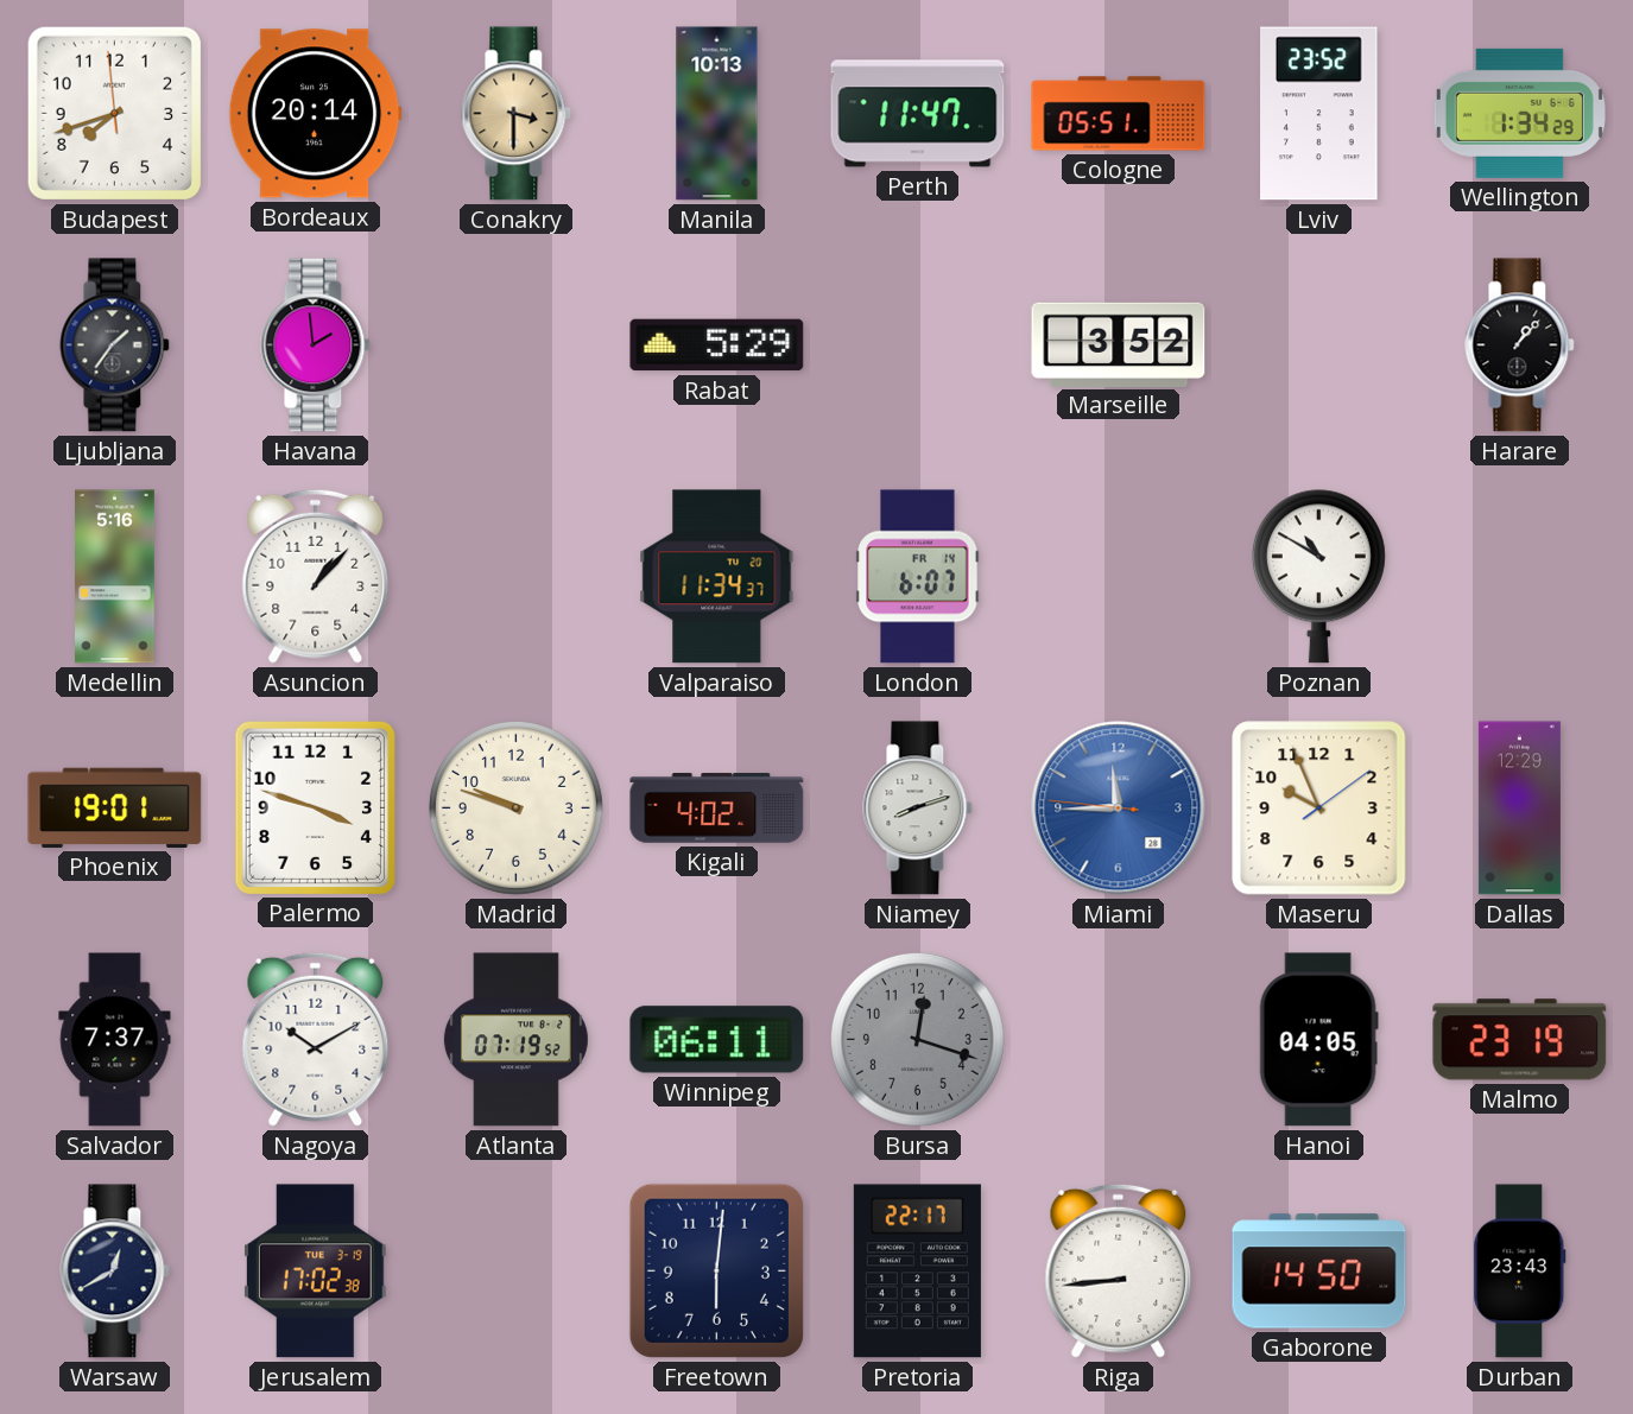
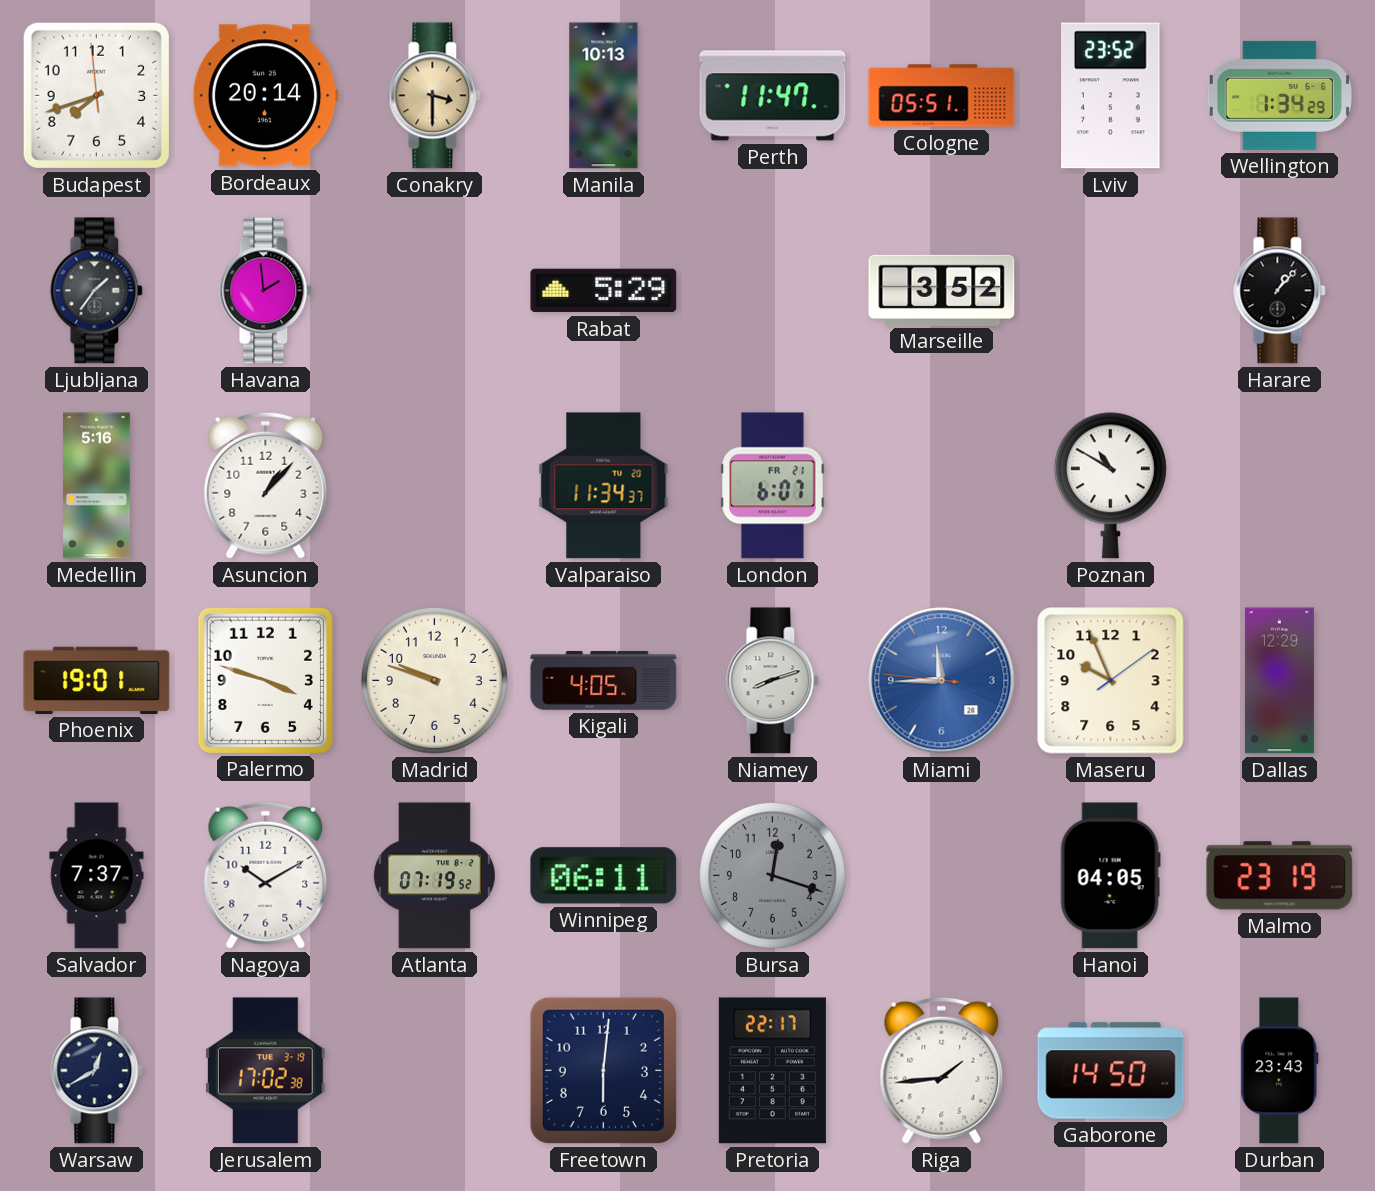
London date: FR 14 -> FR 21 (773, 486)
Kigali: 4:02 -> 4:05 (604, 680)
Riga: 8:44 -> 1:44 (942, 1070)
